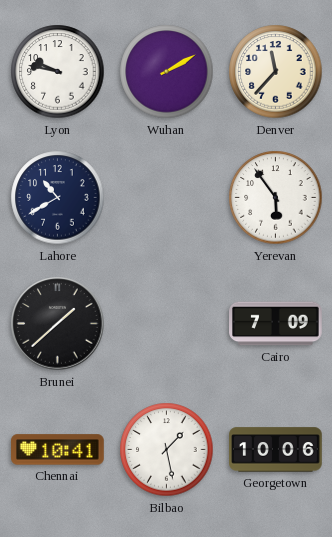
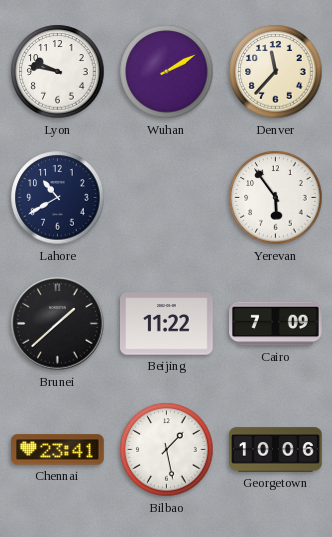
Beijing: none -> 11:22 (167, 324)
Chennai: 10:41 -> 23:41 (58, 450)
